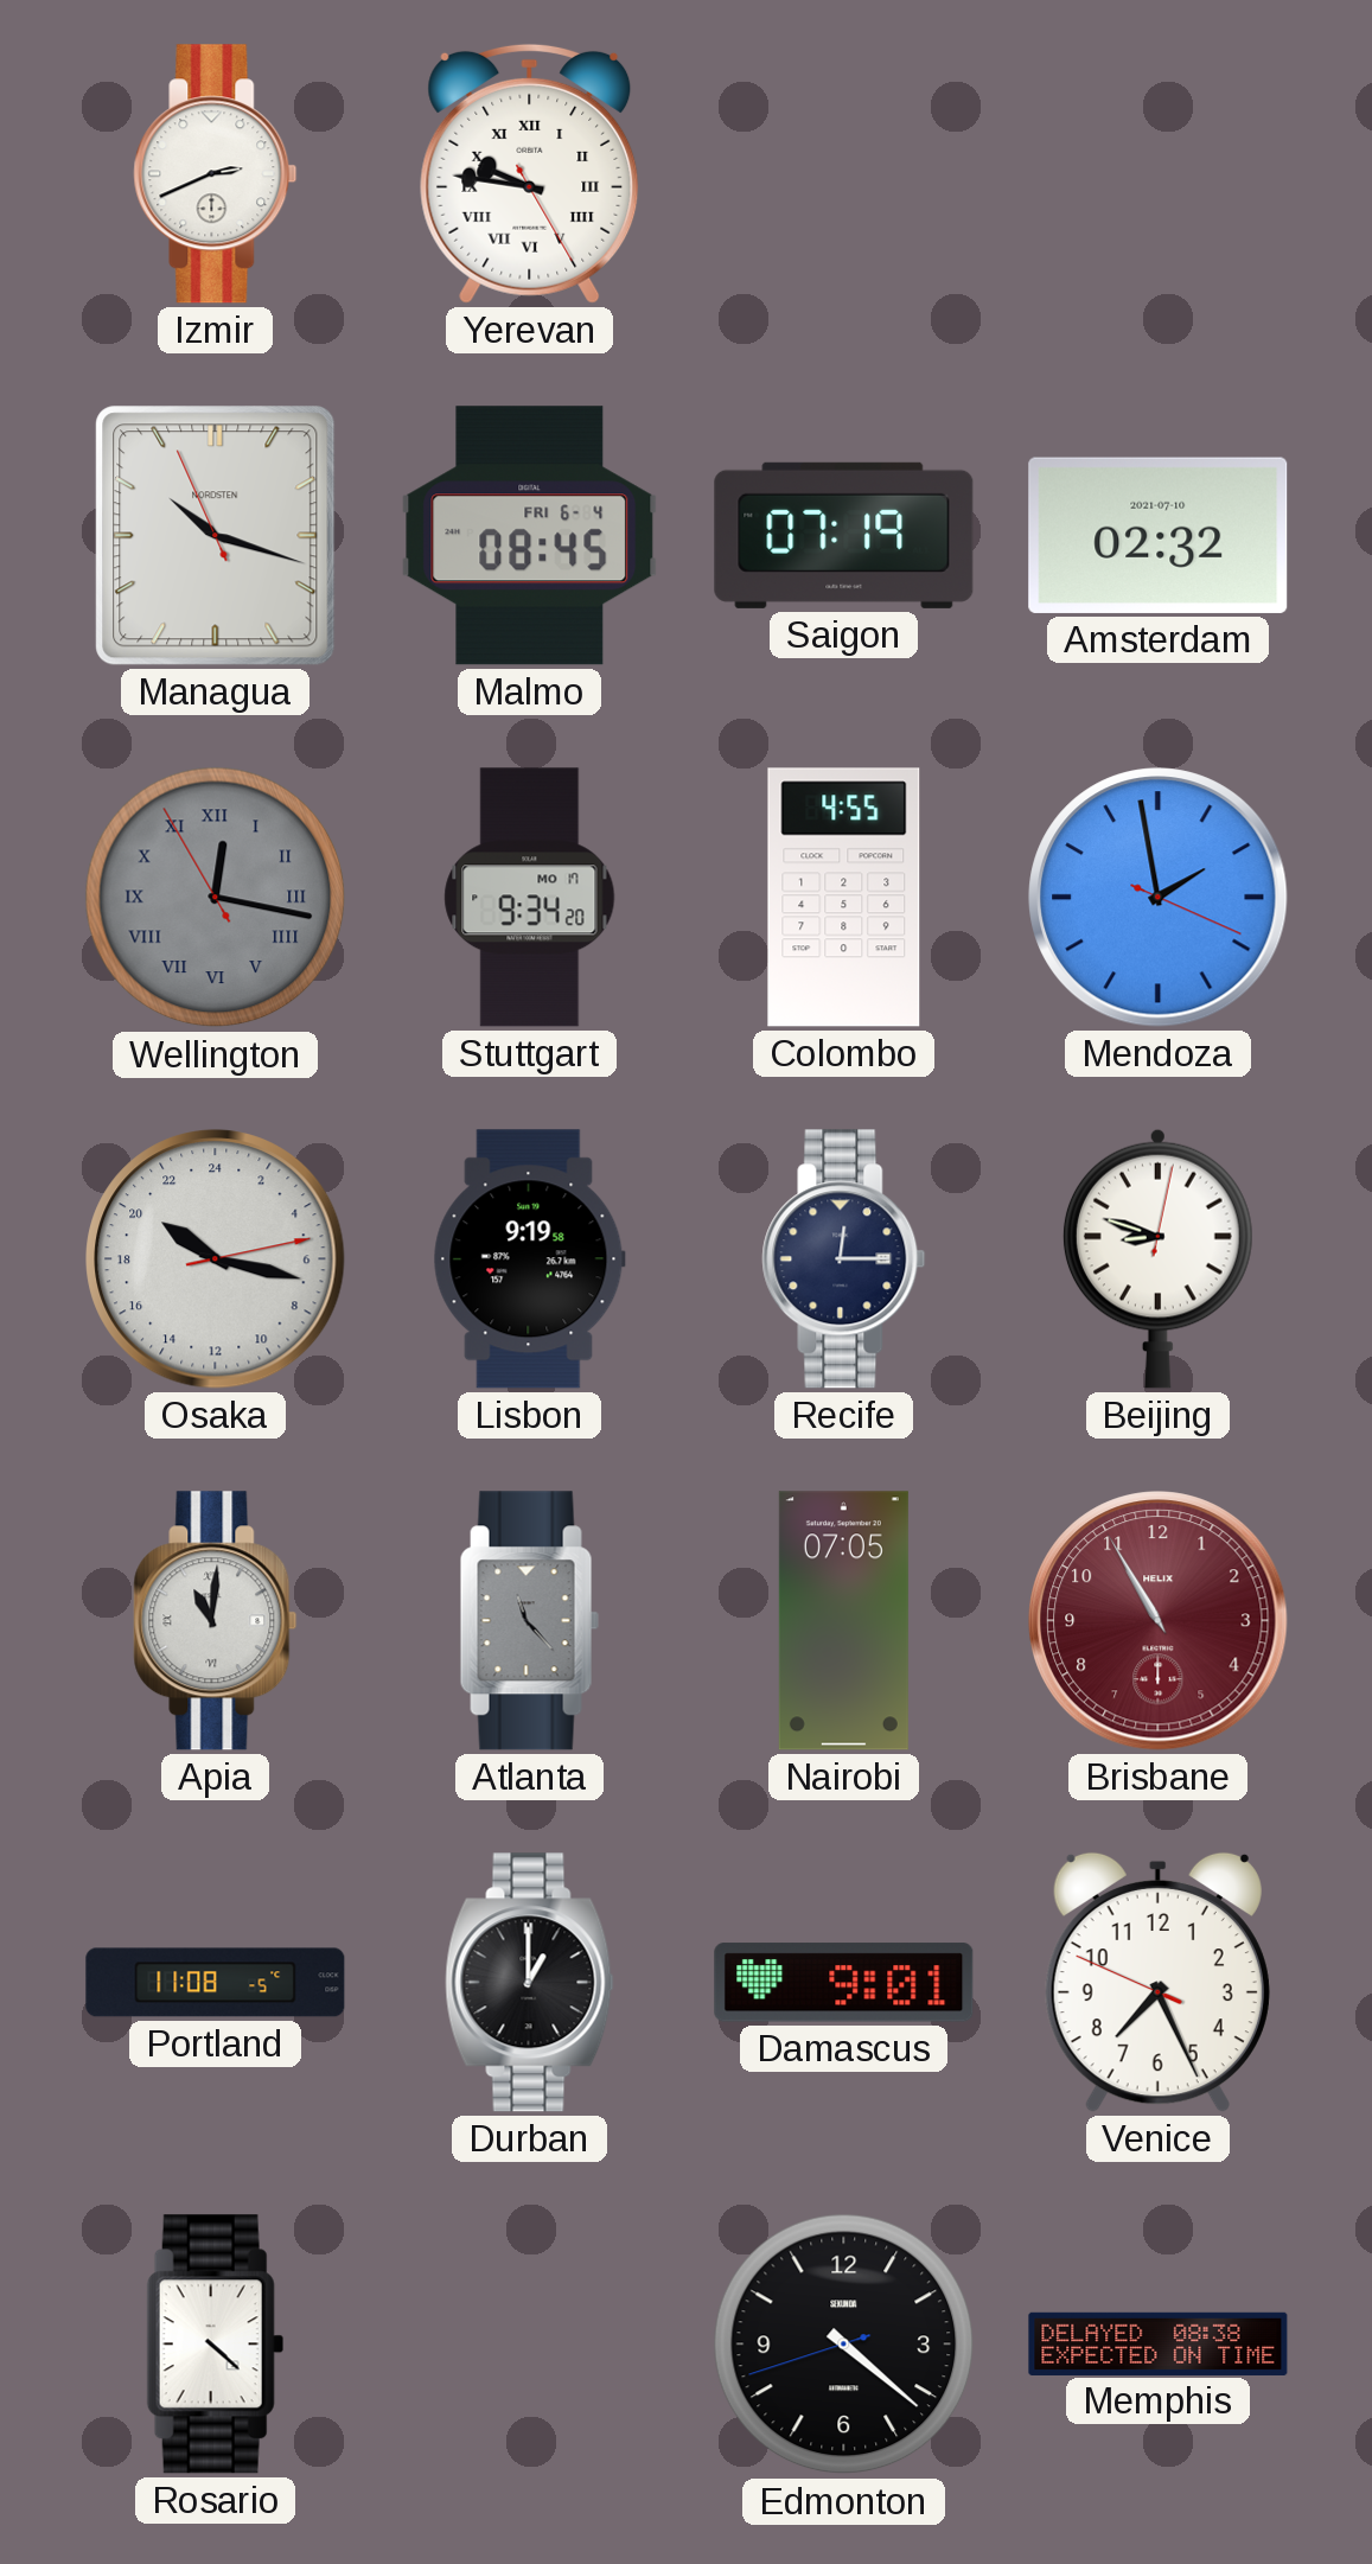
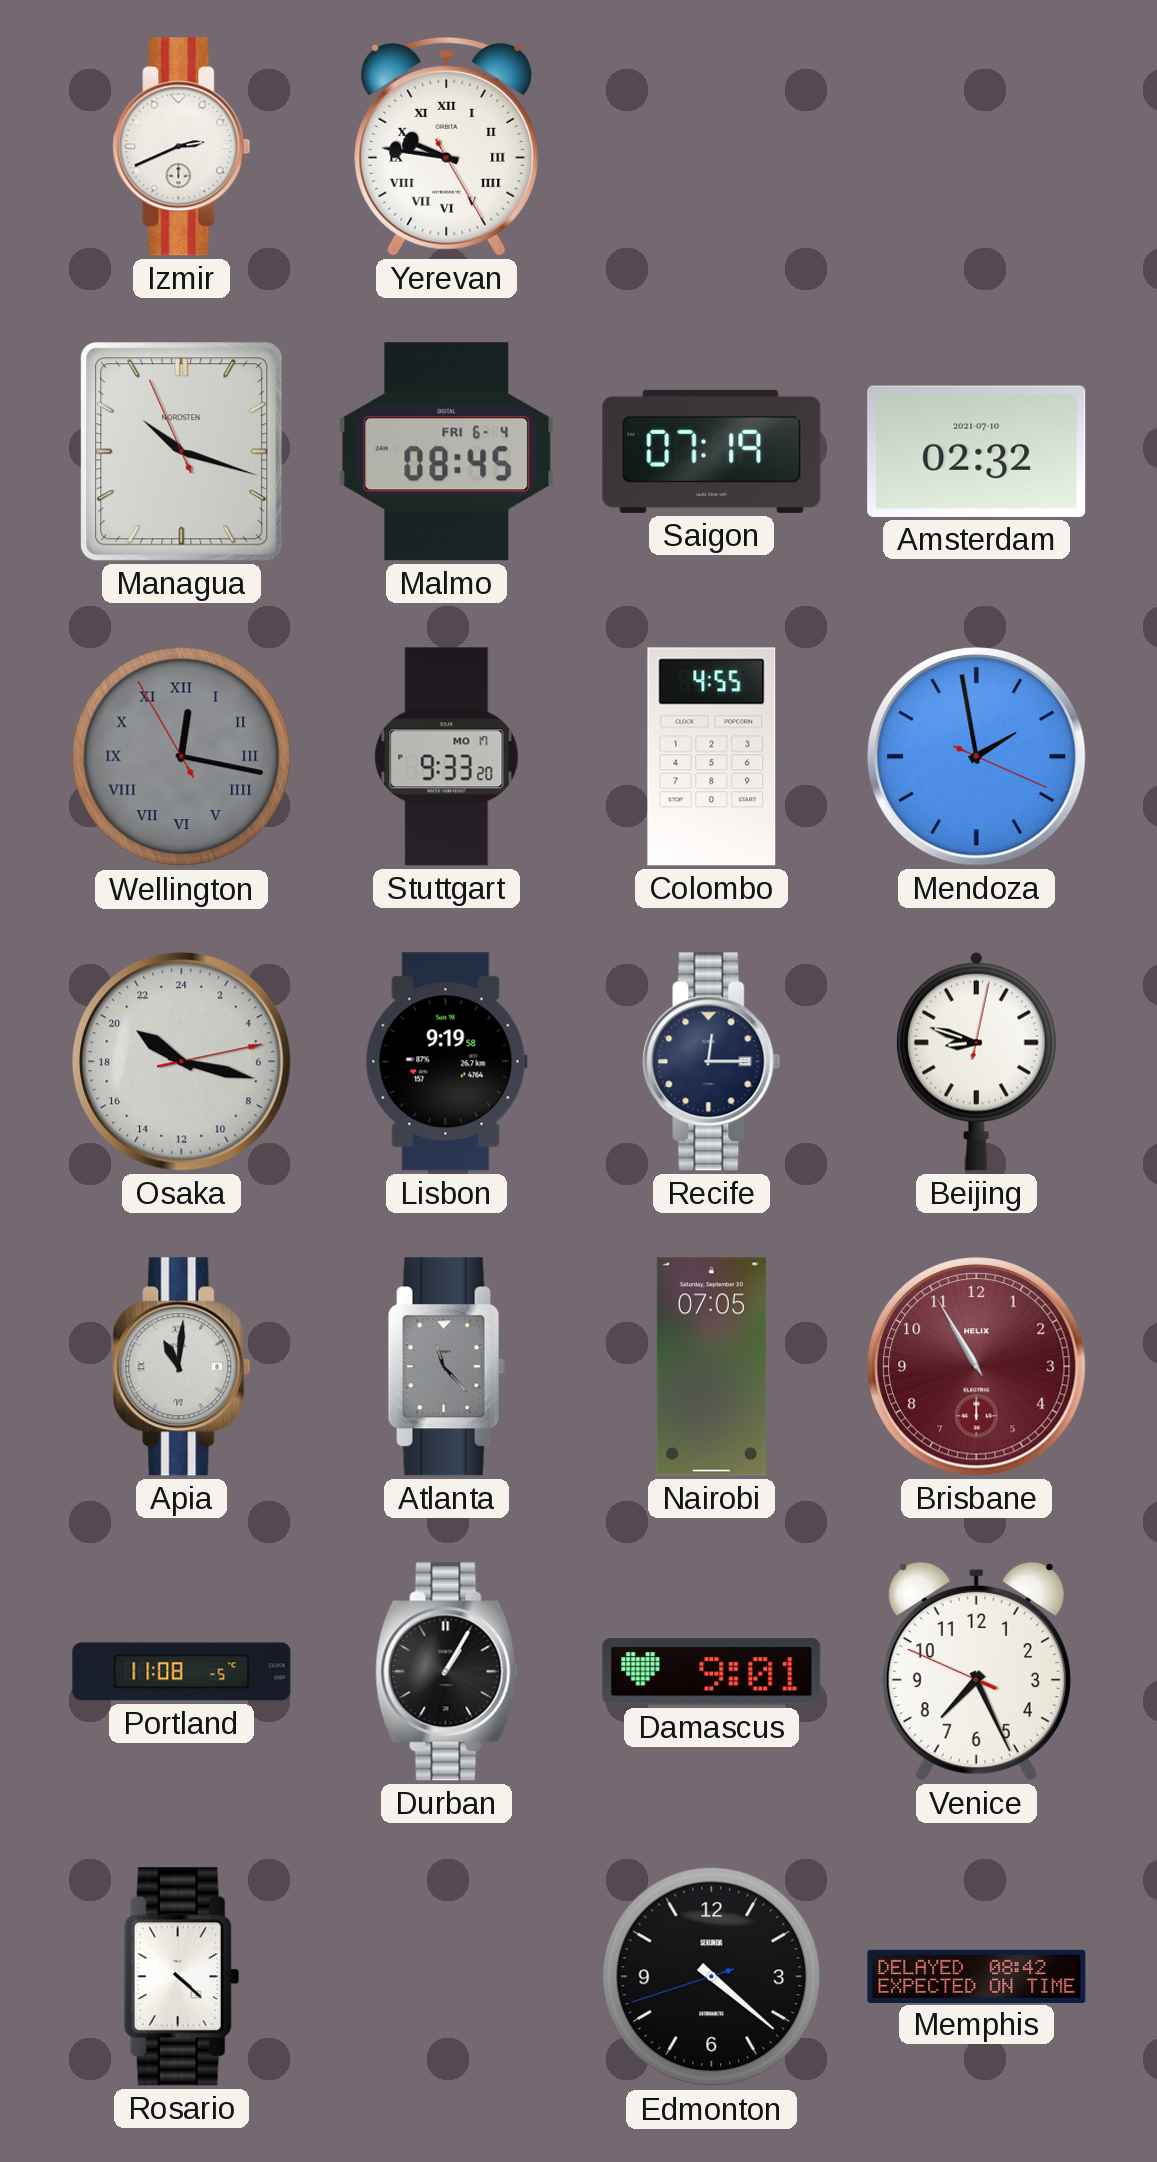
Stuttgart: 9:34 -> 9:33 (447, 757)
Durban: 1:00 -> 1:05 (447, 1672)
Memphis: 08:38 -> 08:42 (977, 1976)
